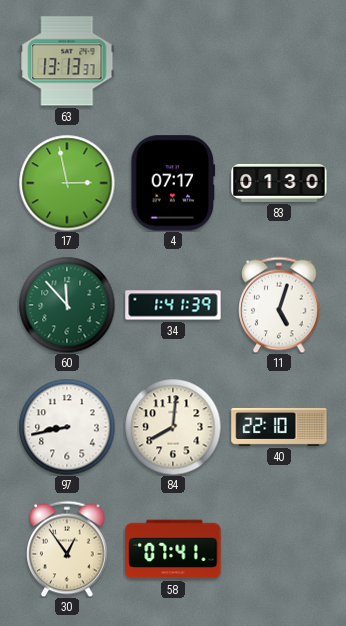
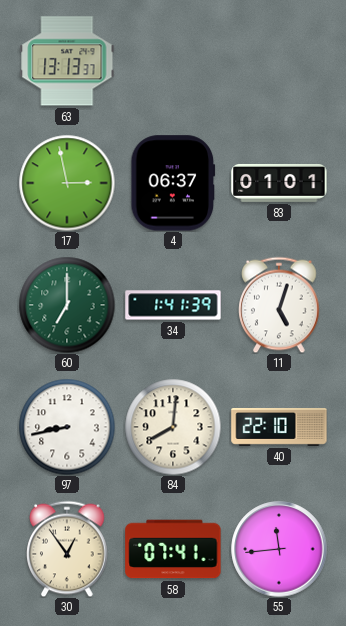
4: 07:17 -> 06:37 (173, 183)
83: 01:30 -> 01:01 (279, 184)
60: 11:53 -> 7:00 (67, 305)
55: none -> 11:44 (279, 549)
